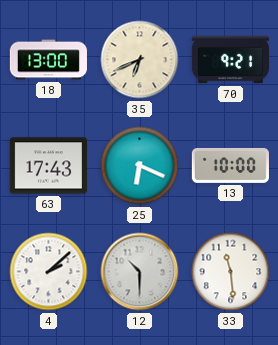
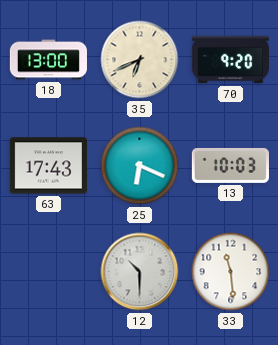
70: 9:21 -> 9:20 (230, 60)
13: 10:00 -> 10:03 (230, 165)
4: 2:08 -> none (49, 272)
